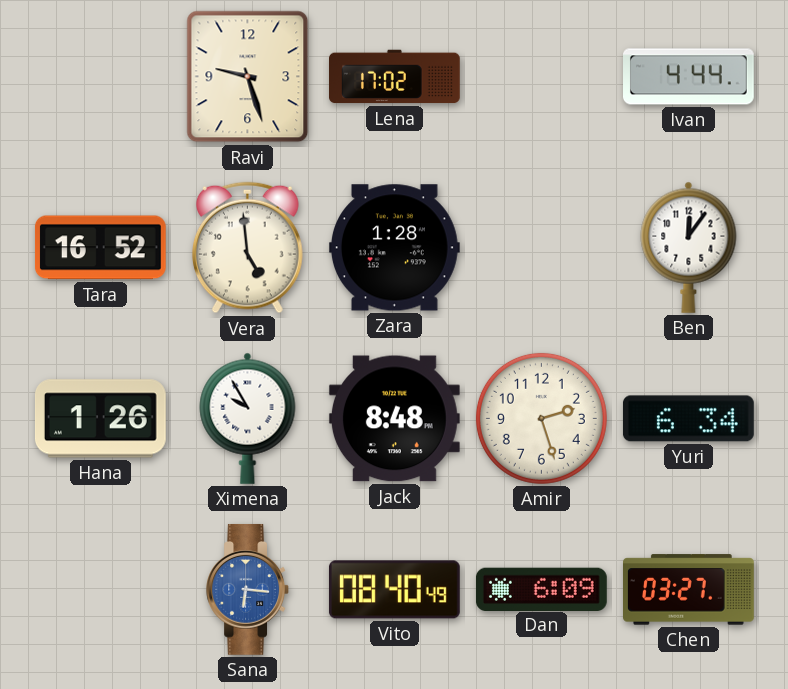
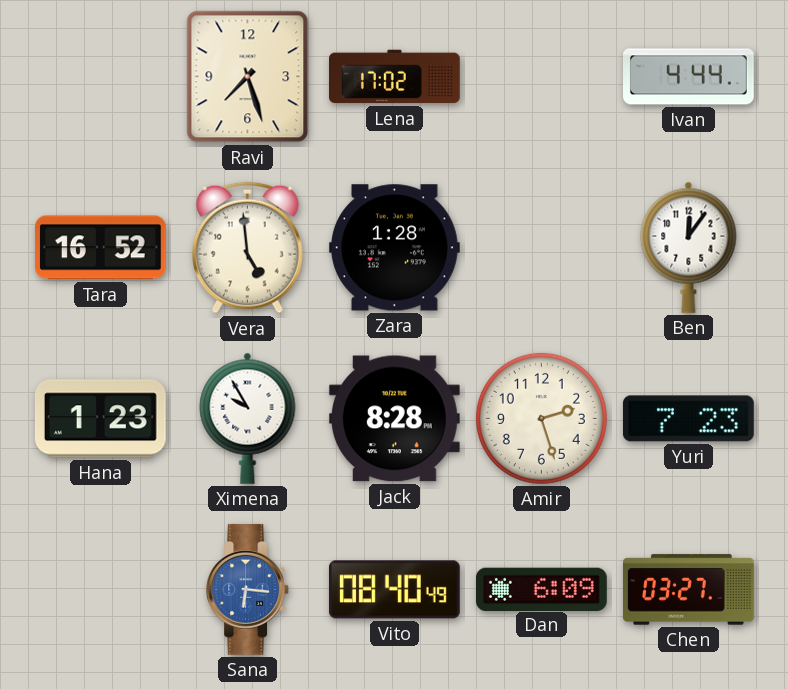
Ravi: 9:27 -> 7:27 (248, 77)
Hana: 1:26 -> 1:23 (100, 419)
Jack: 8:48 -> 8:28 (394, 419)
Yuri: 6:34 -> 7:23 (688, 419)
